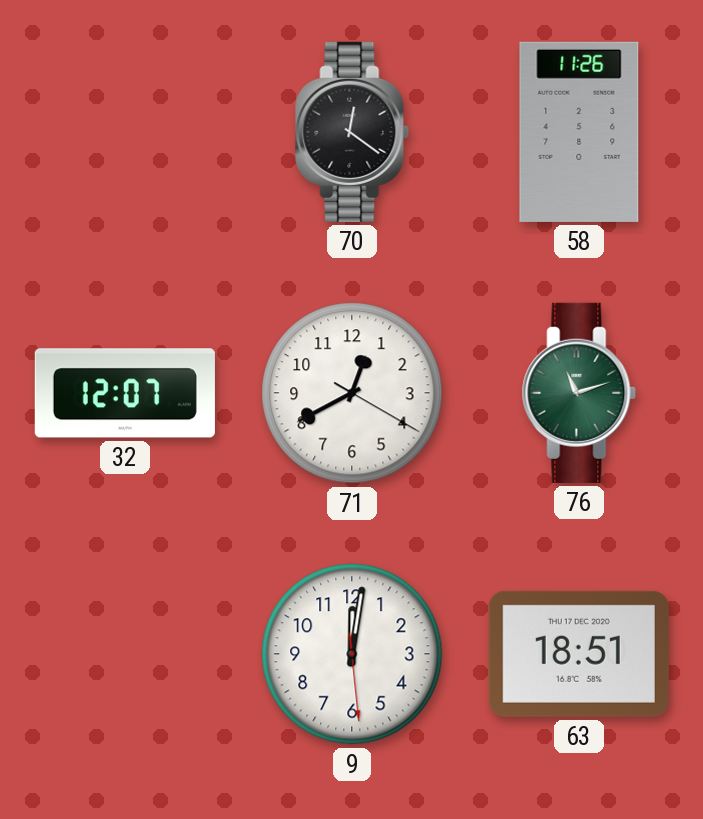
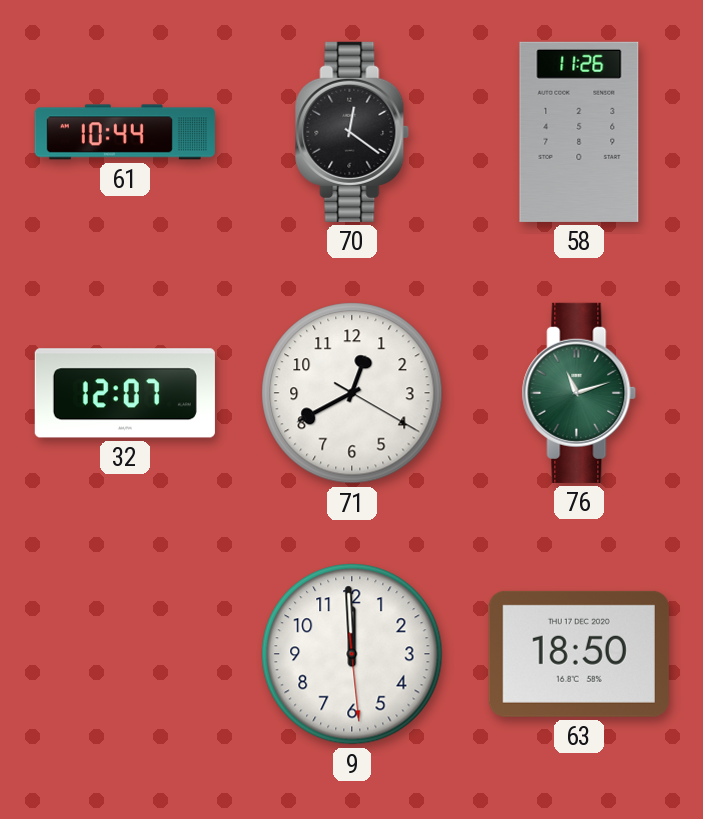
61: none -> 10:44 (125, 132)
9: 12:01 -> 11:59 (352, 654)
63: 18:51 -> 18:50 (579, 654)
